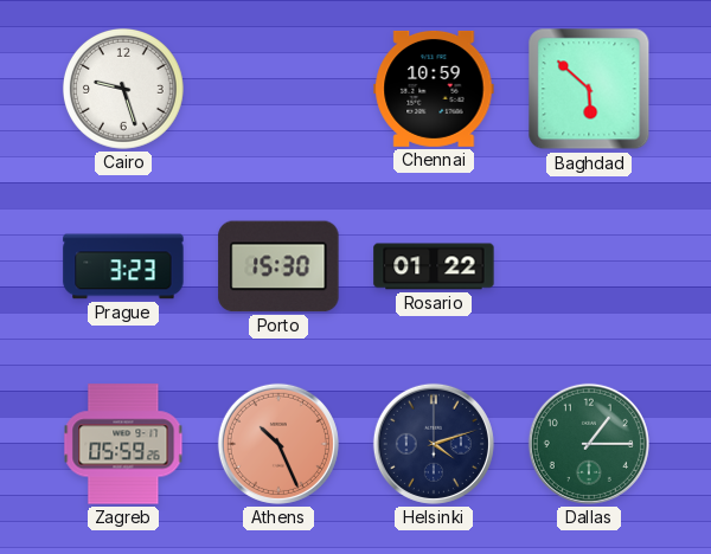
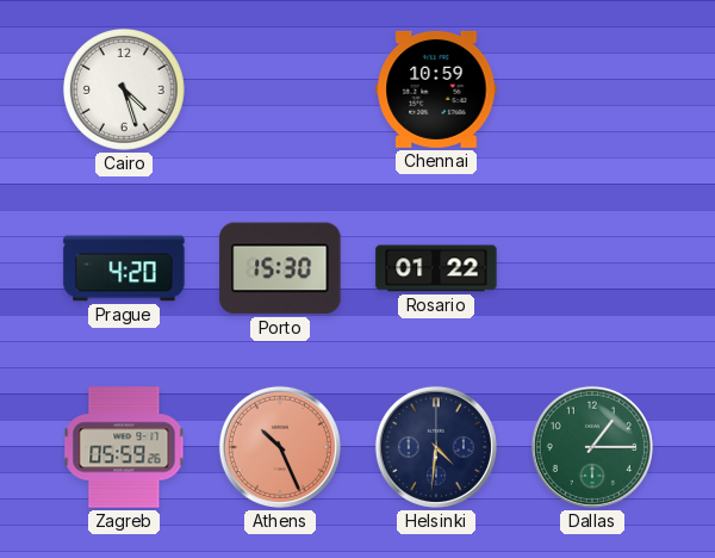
Cairo: 9:27 -> 4:27 (124, 89)
Baghdad: 5:52 -> none (589, 89)
Prague: 3:23 -> 4:20 (124, 268)
Helsinki: 4:12 -> 4:31 (436, 447)
